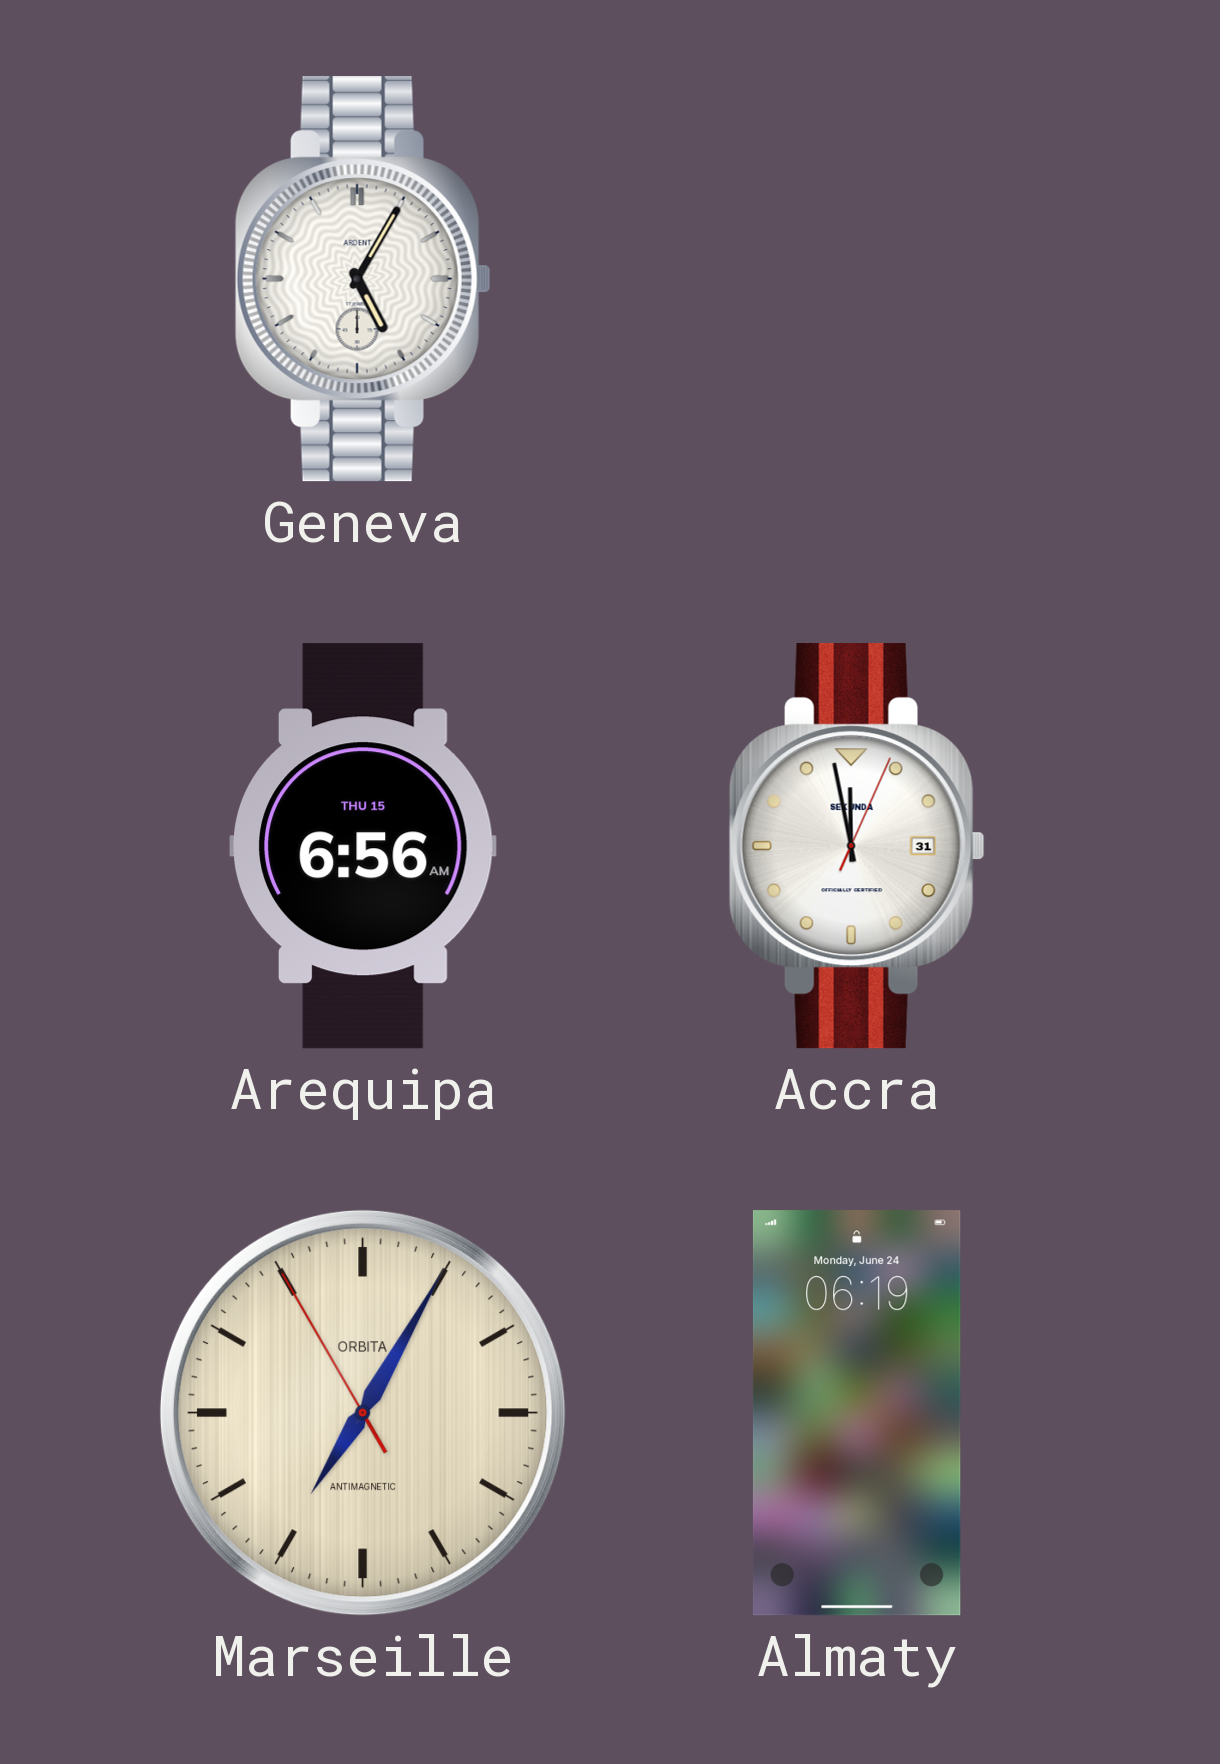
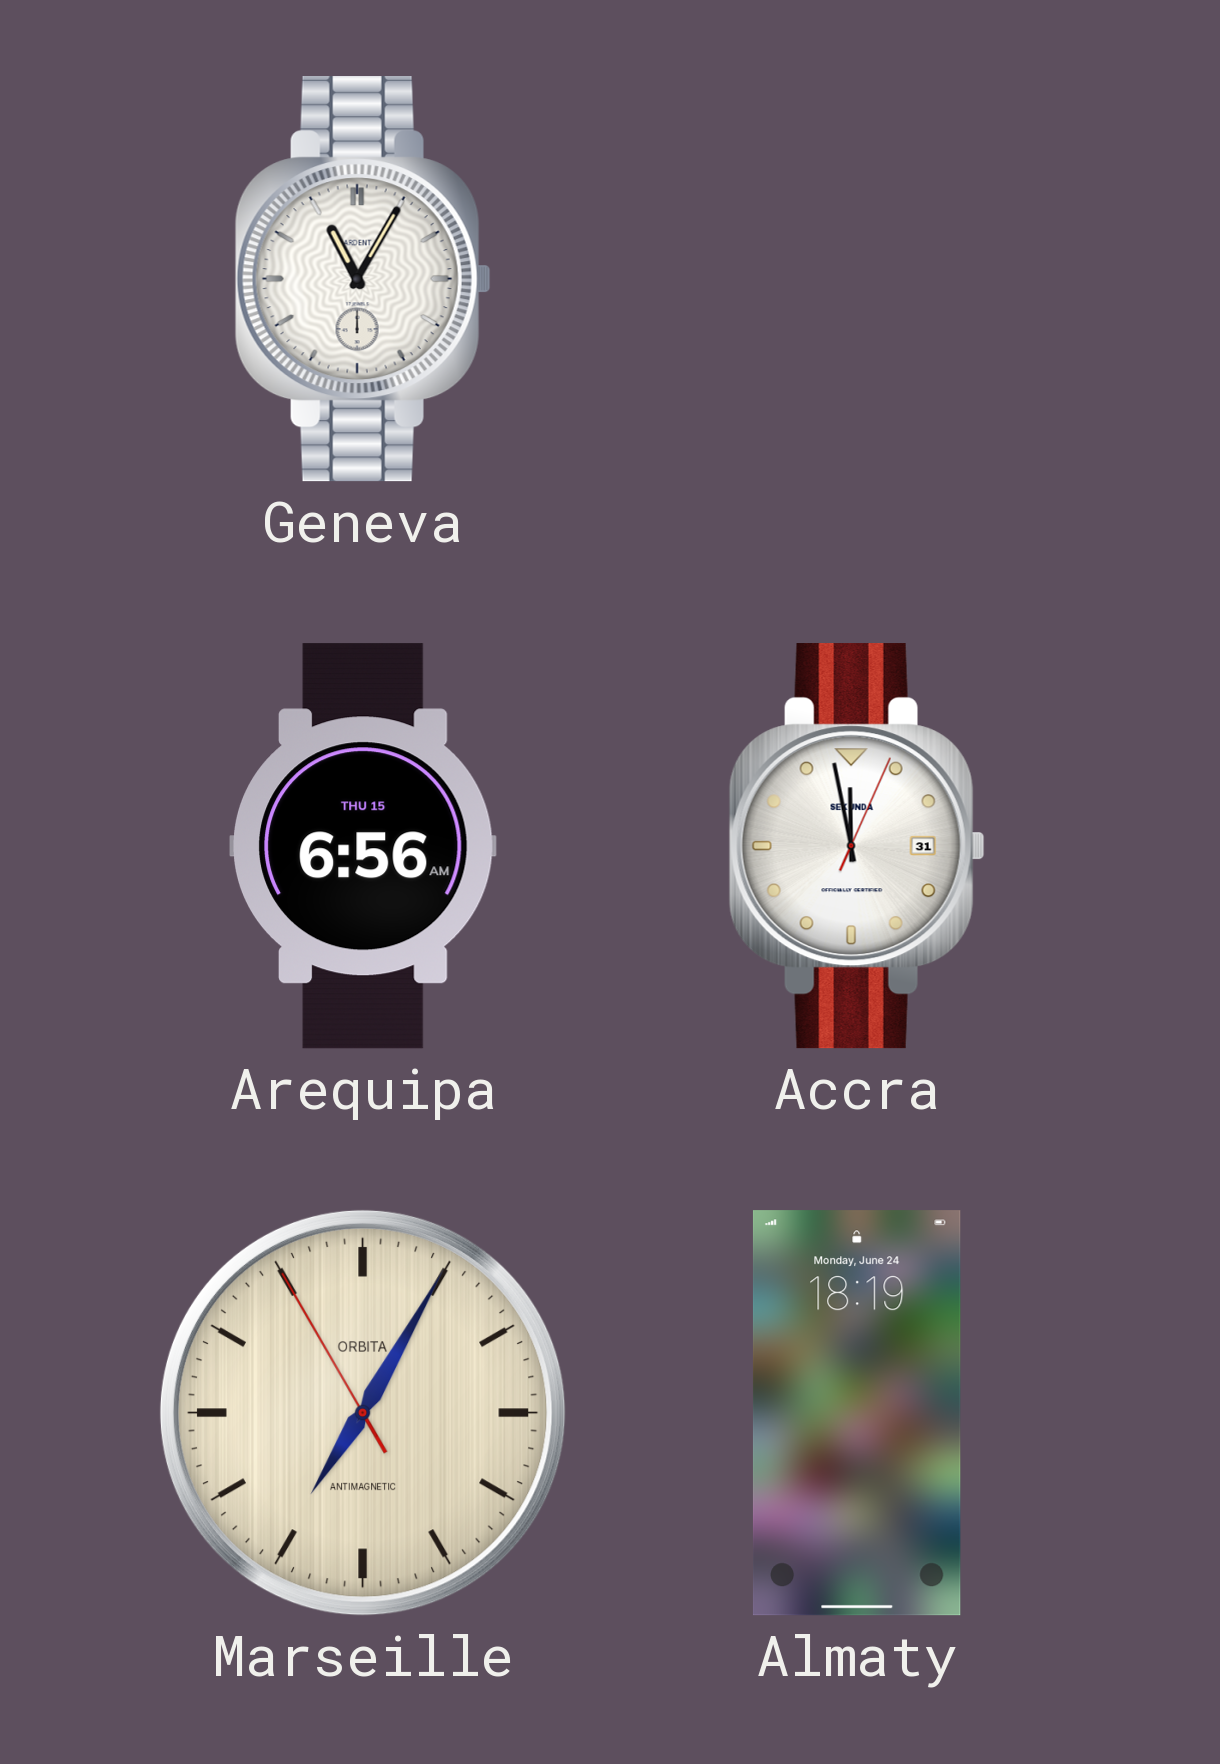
Geneva: 5:05 -> 11:05 (363, 279)
Almaty: 06:19 -> 18:19 (857, 1413)
